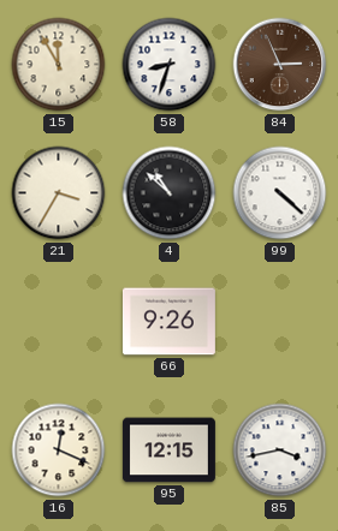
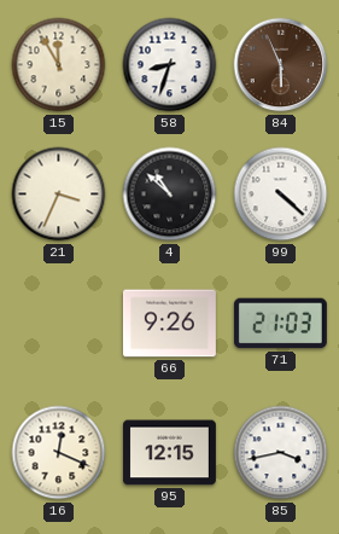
84: 2:56 -> 5:56 (281, 65)
21: 3:35 -> 3:34 (59, 195)
71: none -> 21:03 (280, 324)
